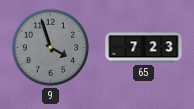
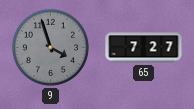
65: 7:23 -> 7:27 (144, 48)
